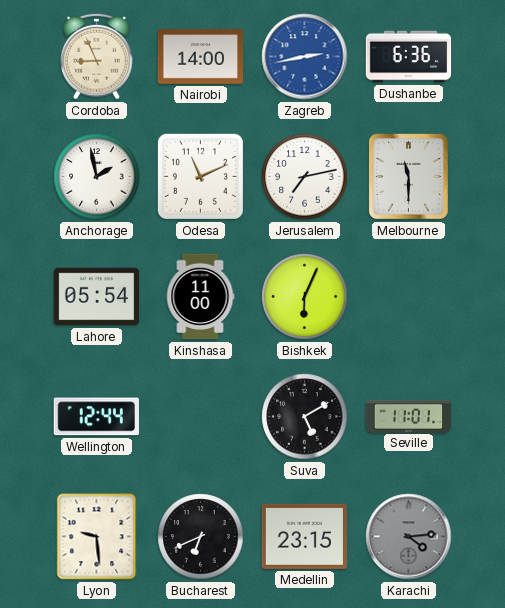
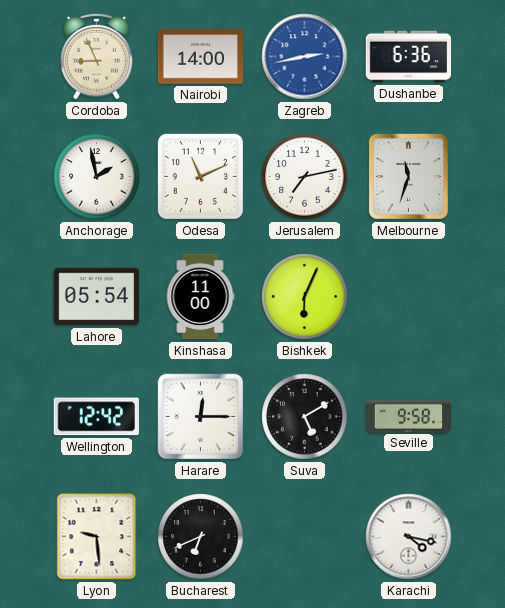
Melbourne: 11:30 -> 11:33 (408, 176)
Wellington: 12:44 -> 12:42 (96, 417)
Harare: none -> 12:15 (201, 417)
Seville: 11:01 -> 9:58 (409, 416)
Medellin: 23:15 -> none (305, 536)
Karachi: 4:14 -> 4:17 (409, 537)
Karachi dial: grey -> white (409, 537)
